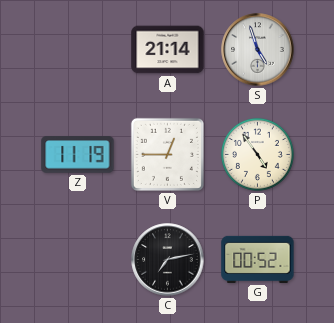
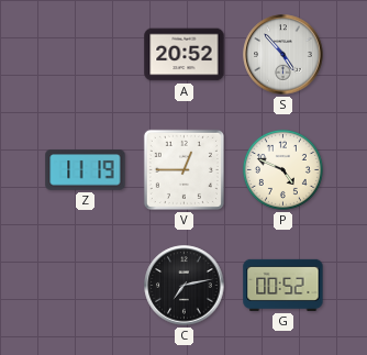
A: 21:14 -> 20:52 (185, 55)
S: 4:57 -> 4:53 (283, 55)
P: 4:54 -> 4:49 (282, 169)
